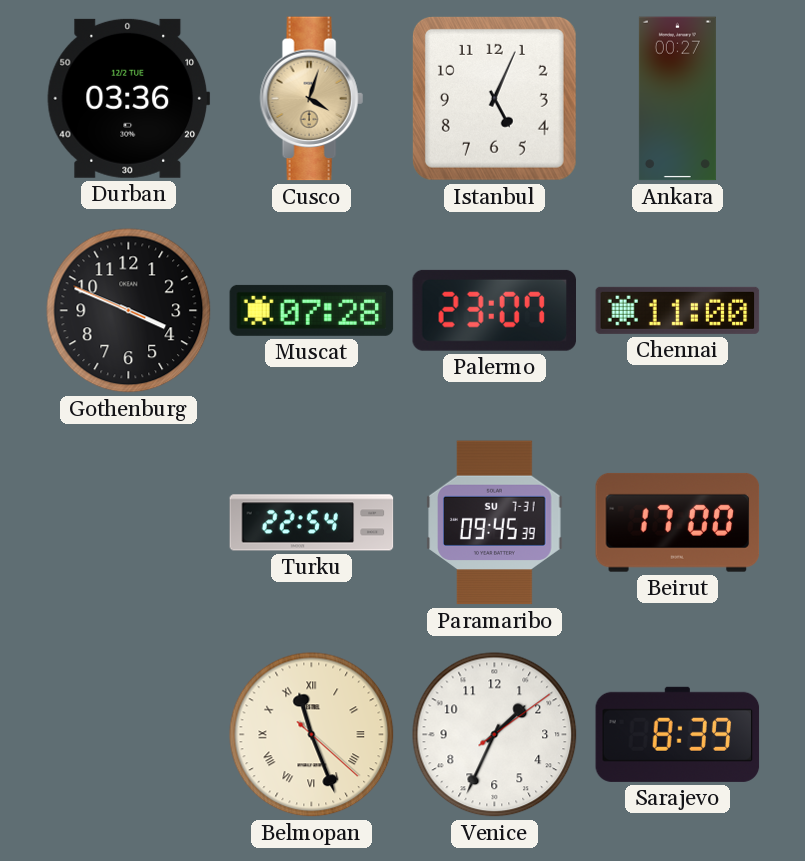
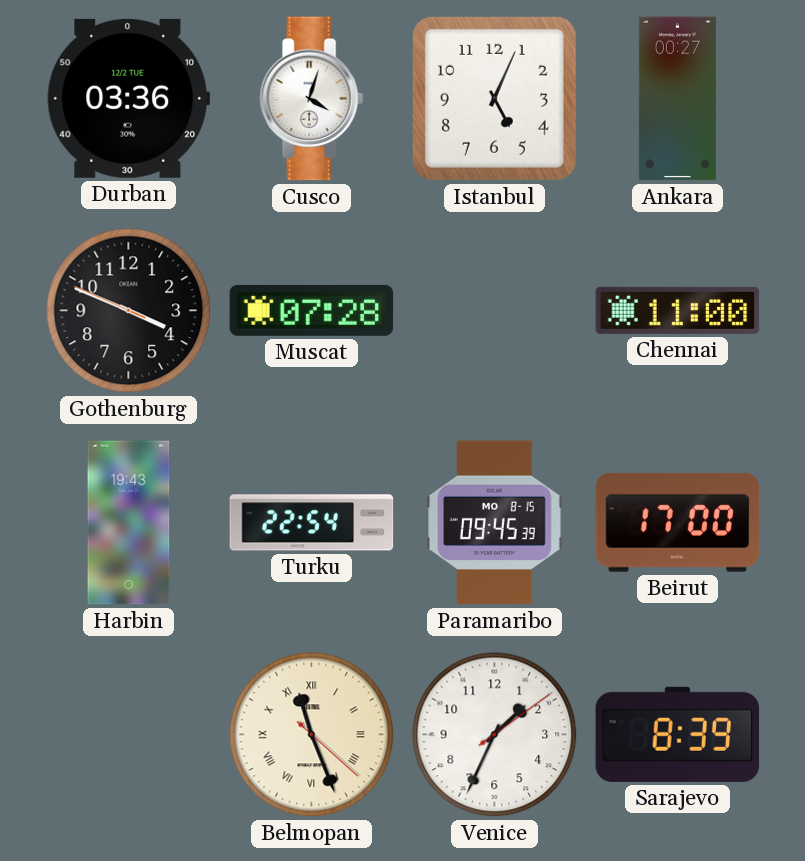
Cusco dial: champagne -> white (311, 99)
Palermo: 23:07 -> none (495, 310)
Harbin: none -> 19:43 (129, 523)
Paramaribo date: SU 7-31 -> MO 8-15 (495, 523)
